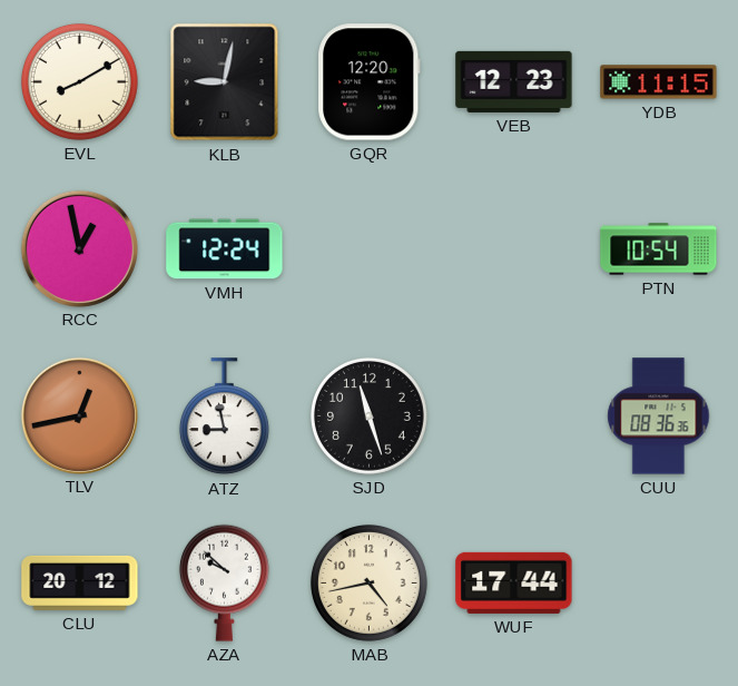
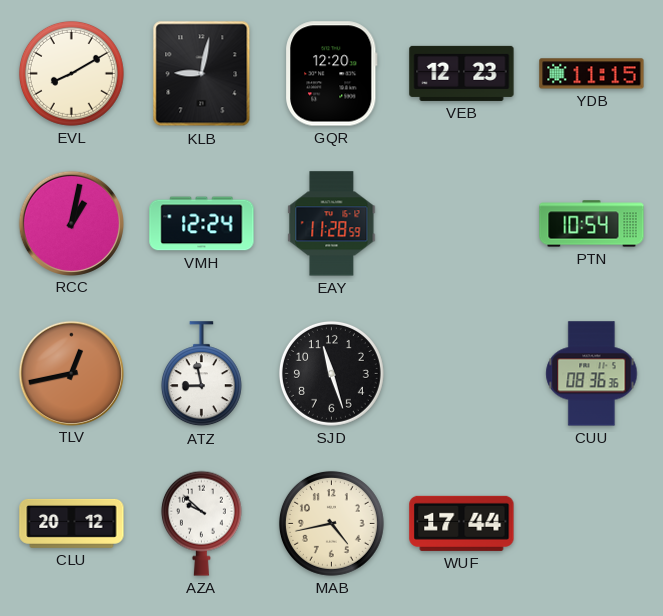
RCC: 12:58 -> 1:02 (71, 223)
EAY: none -> 11:28 (332, 224)
